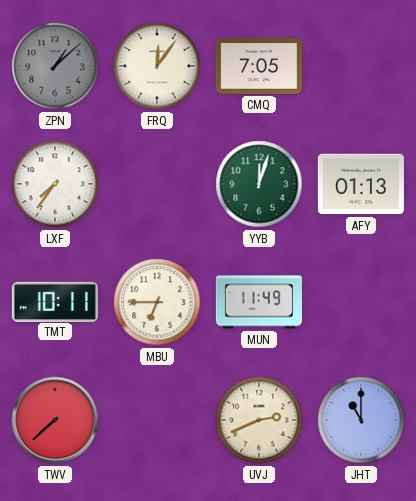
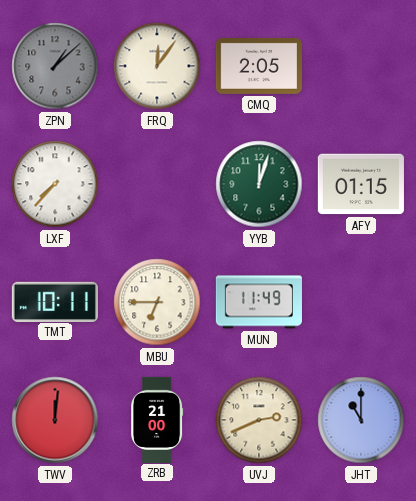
CMQ: 7:05 -> 2:05 (259, 66)
LXF: 7:36 -> 7:37 (55, 184)
AFY: 01:13 -> 01:15 (361, 184)
TWV: 7:38 -> 12:01 (55, 420)
ZRB: none -> 21:00 (157, 419)
